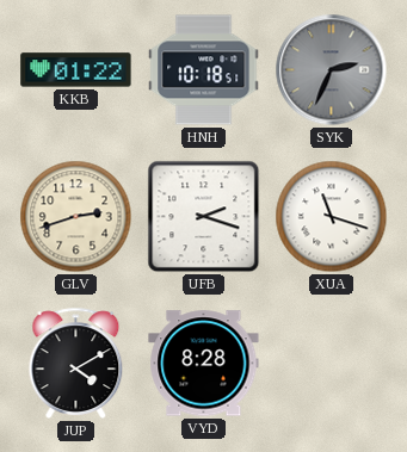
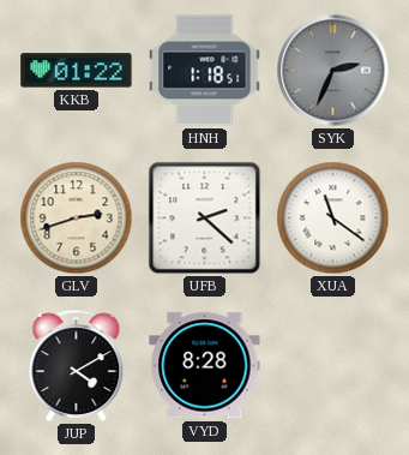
HNH: 10:18 -> 1:18 (205, 71)
UFB: 2:18 -> 2:22 (205, 218)
XUA: 11:18 -> 11:21 (333, 218)
